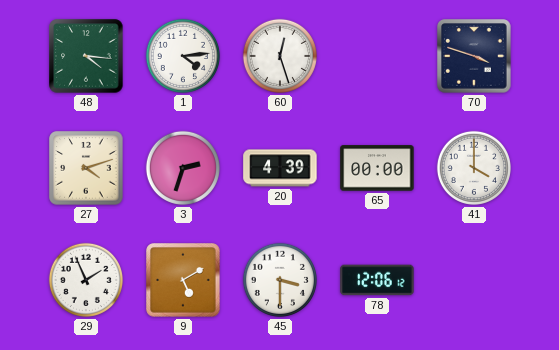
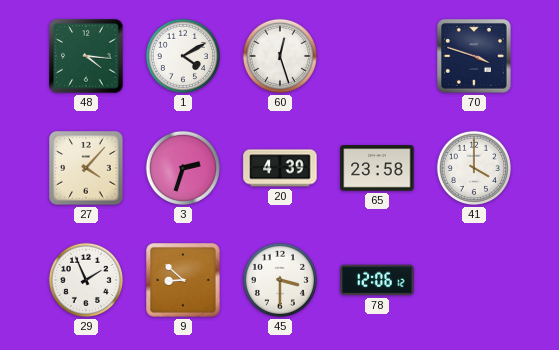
1: 4:14 -> 4:10 (183, 56)
27: 4:12 -> 4:07 (86, 168)
65: 00:00 -> 23:58 (377, 168)
9: 5:10 -> 8:52 (183, 280)
